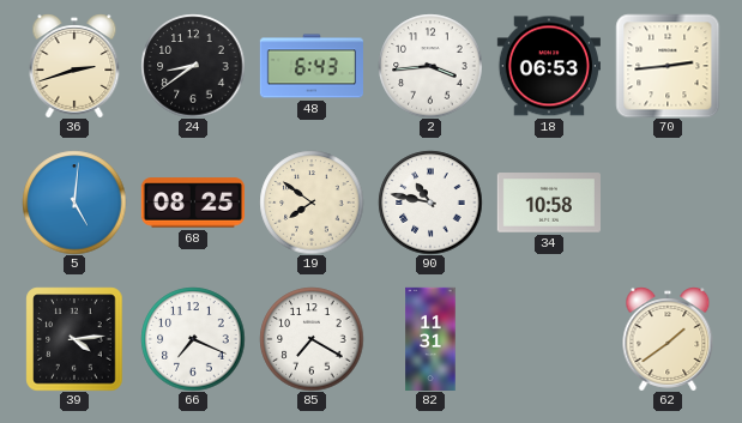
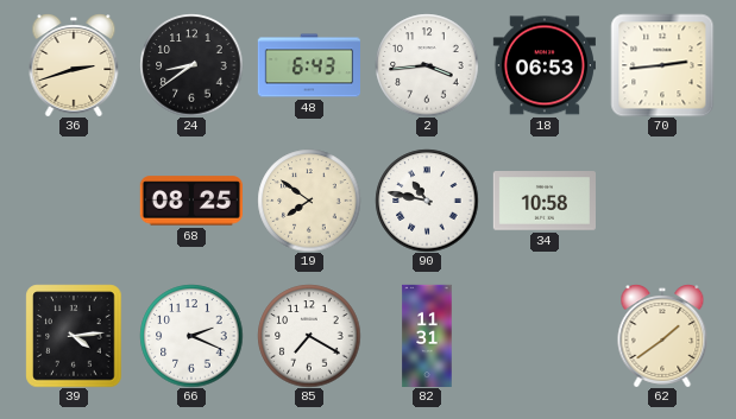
5: 5:01 -> none (74, 203)
66: 7:19 -> 2:19 (191, 336)
